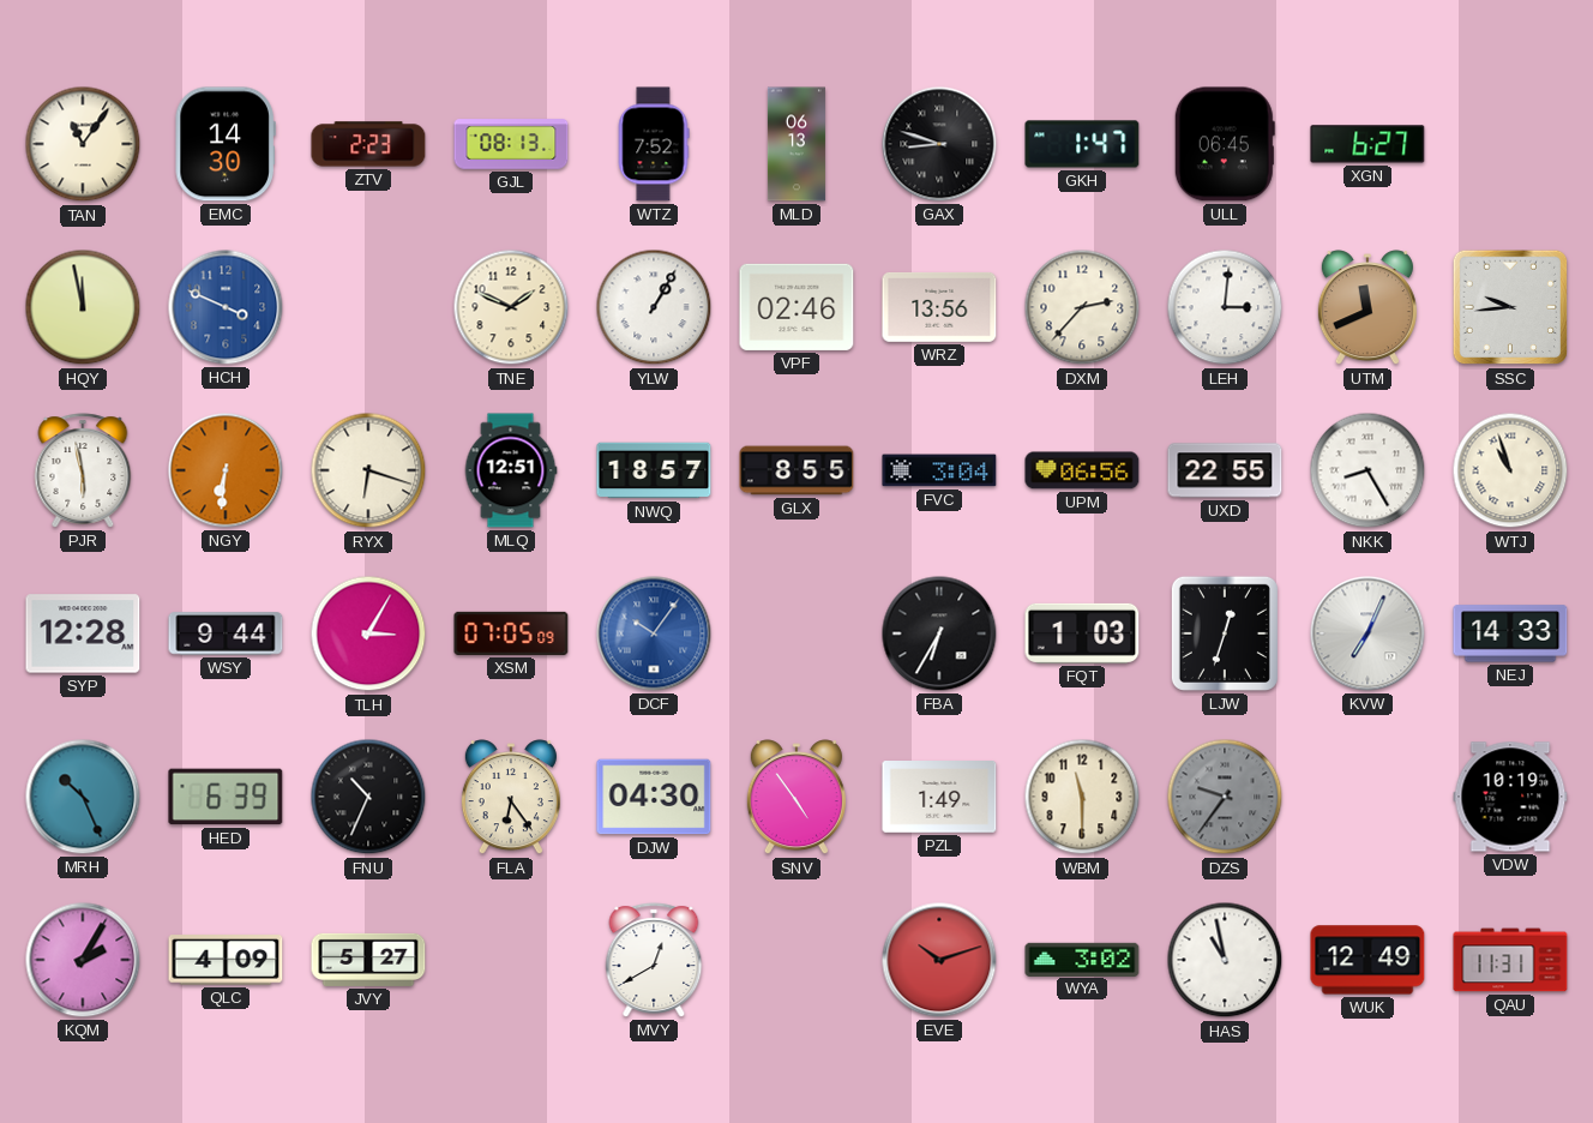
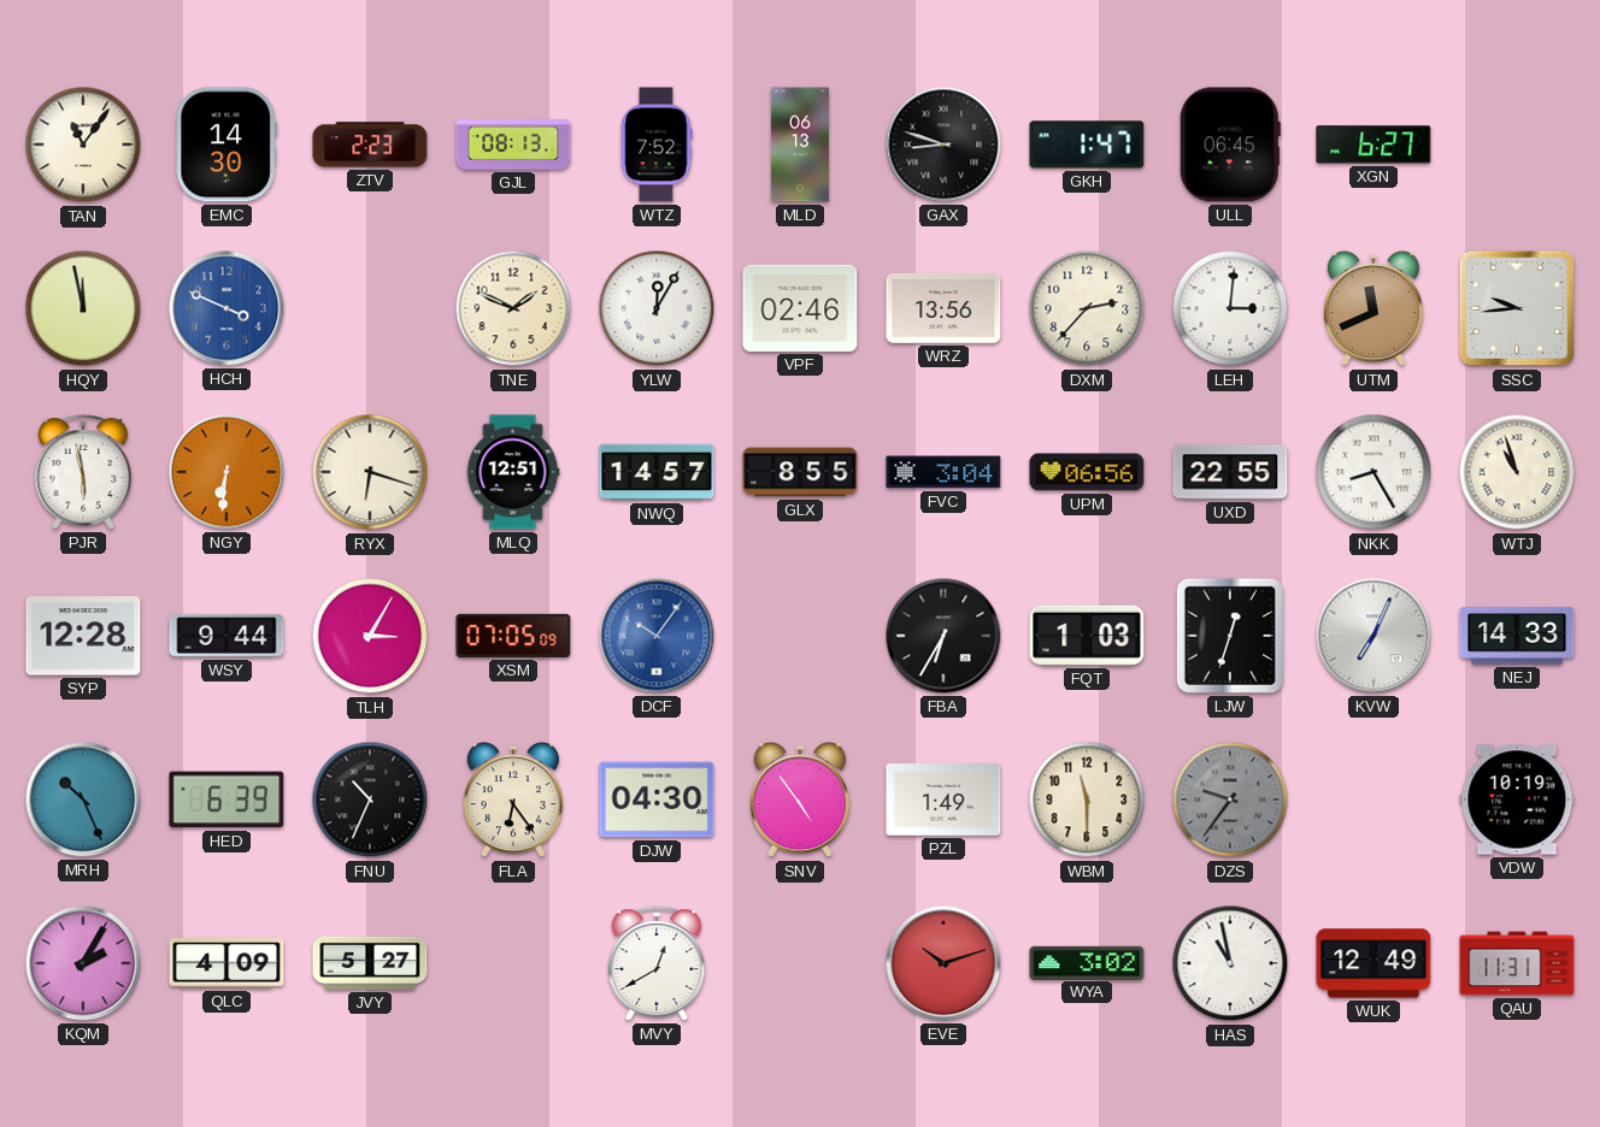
YLW: 1:05 -> 12:05 (657, 308)
NWQ: 18:57 -> 14:57 (657, 472)
